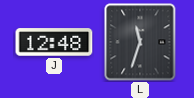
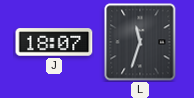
J: 12:48 -> 18:07 (54, 42)
